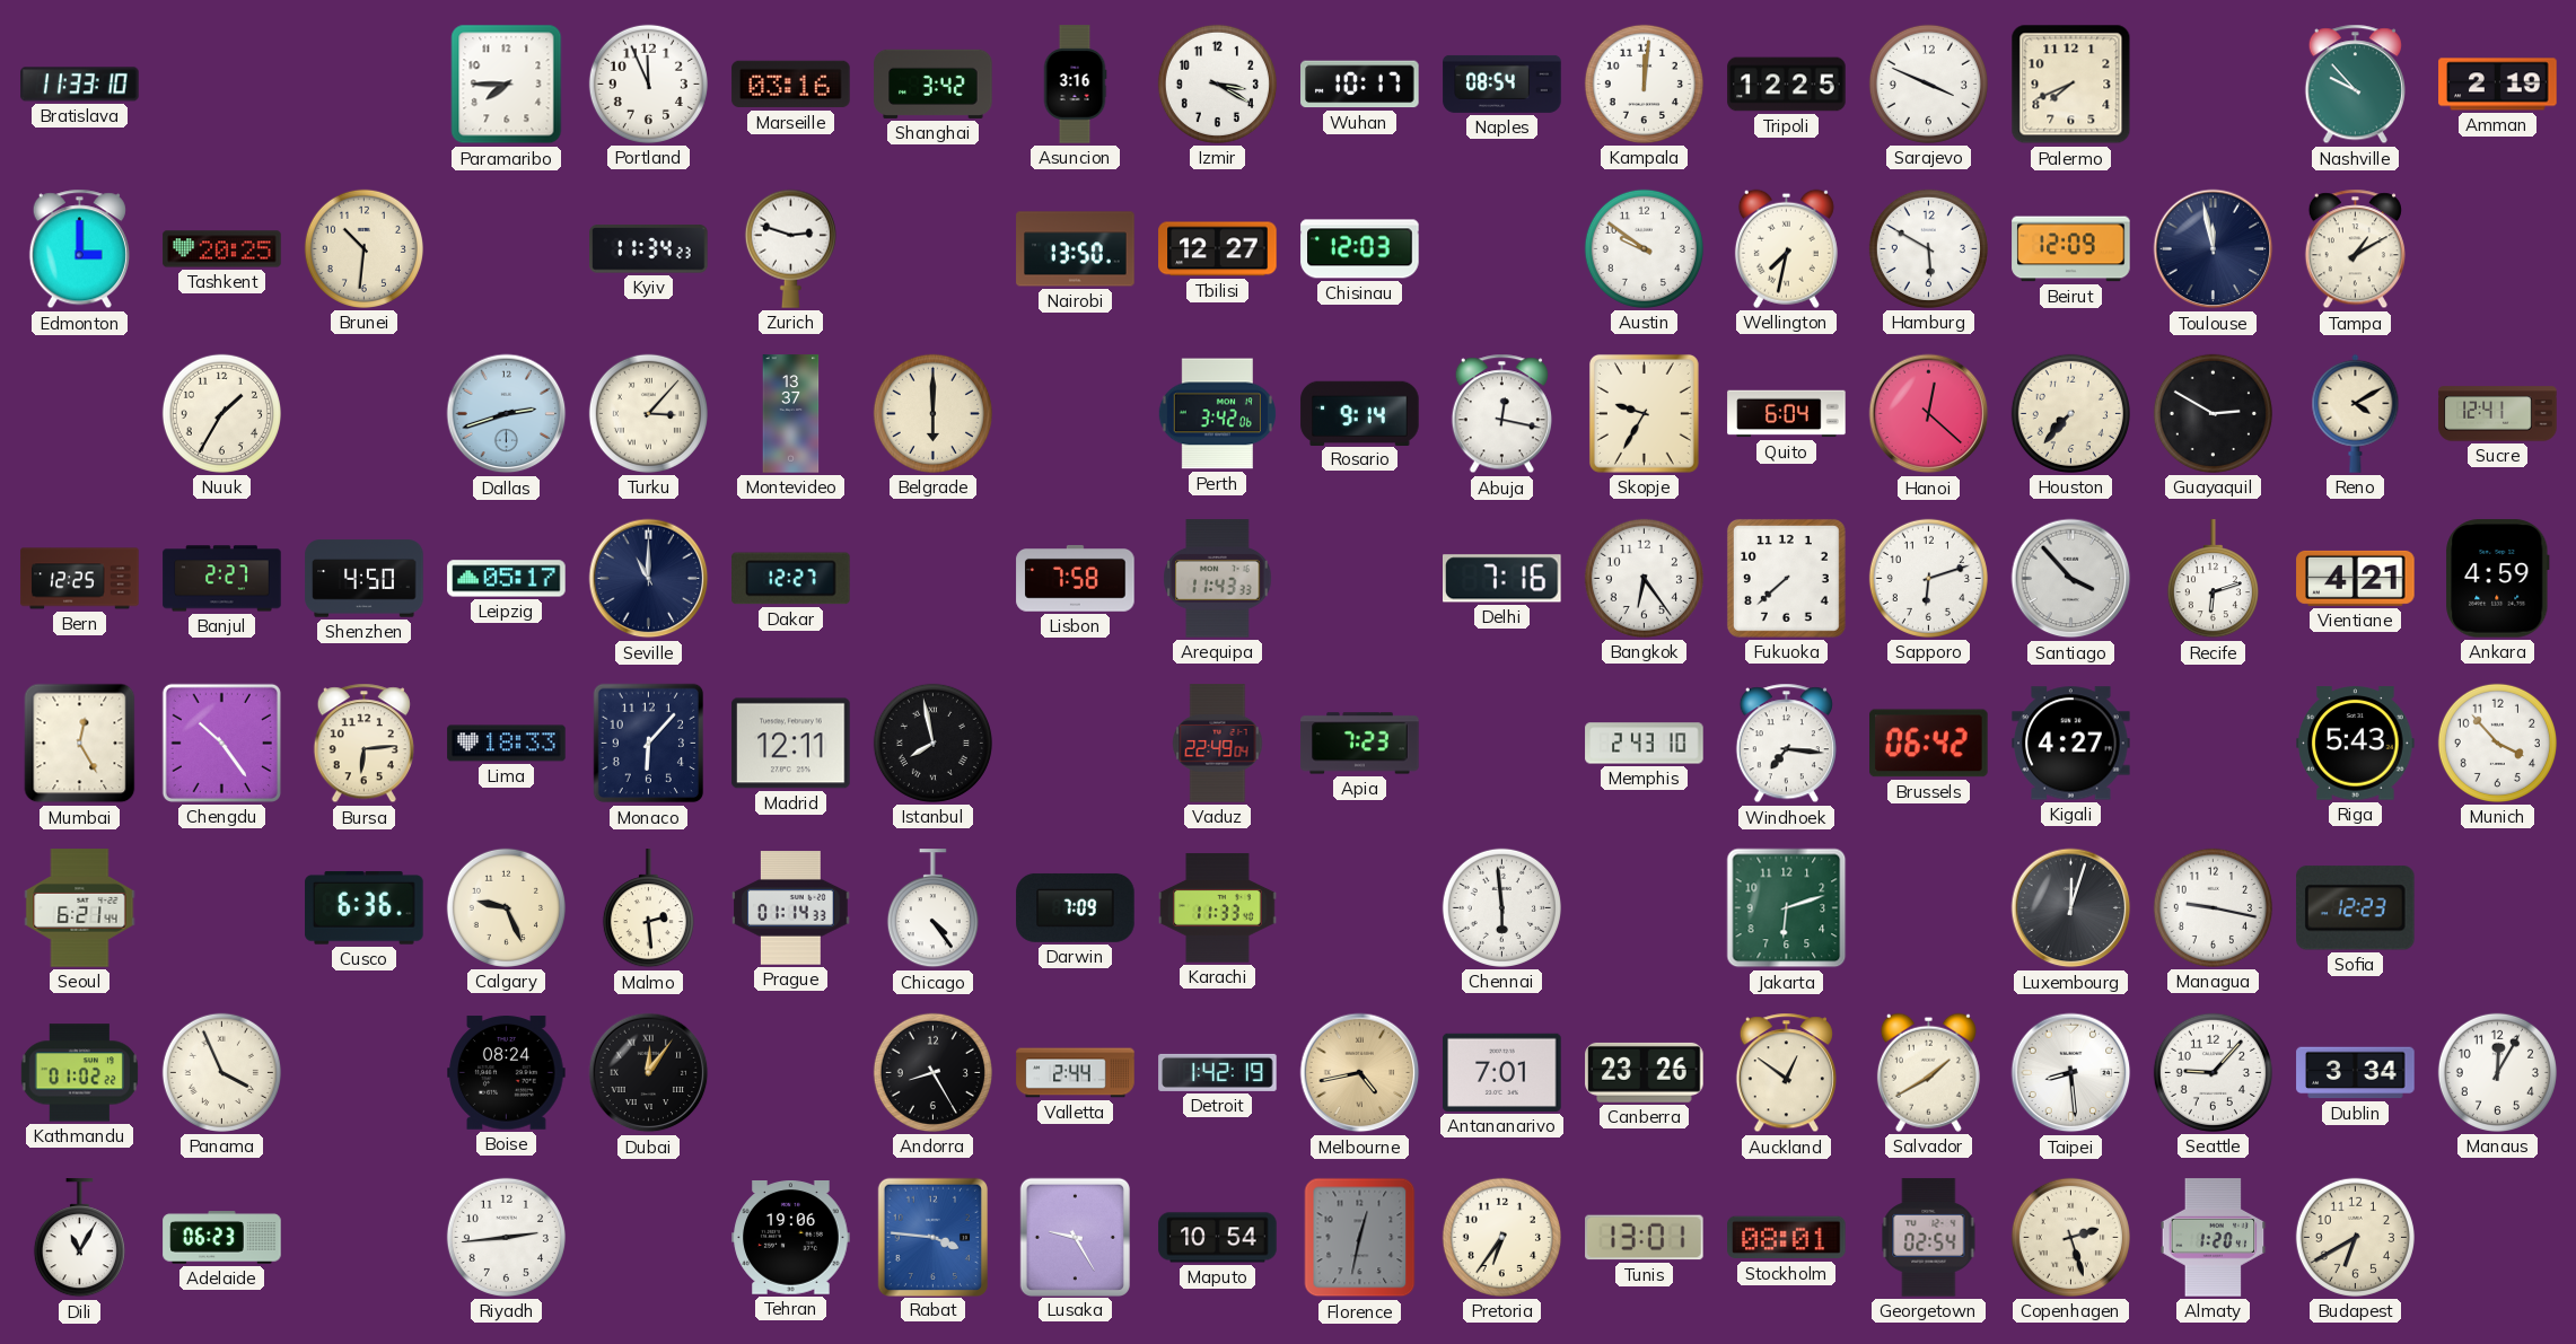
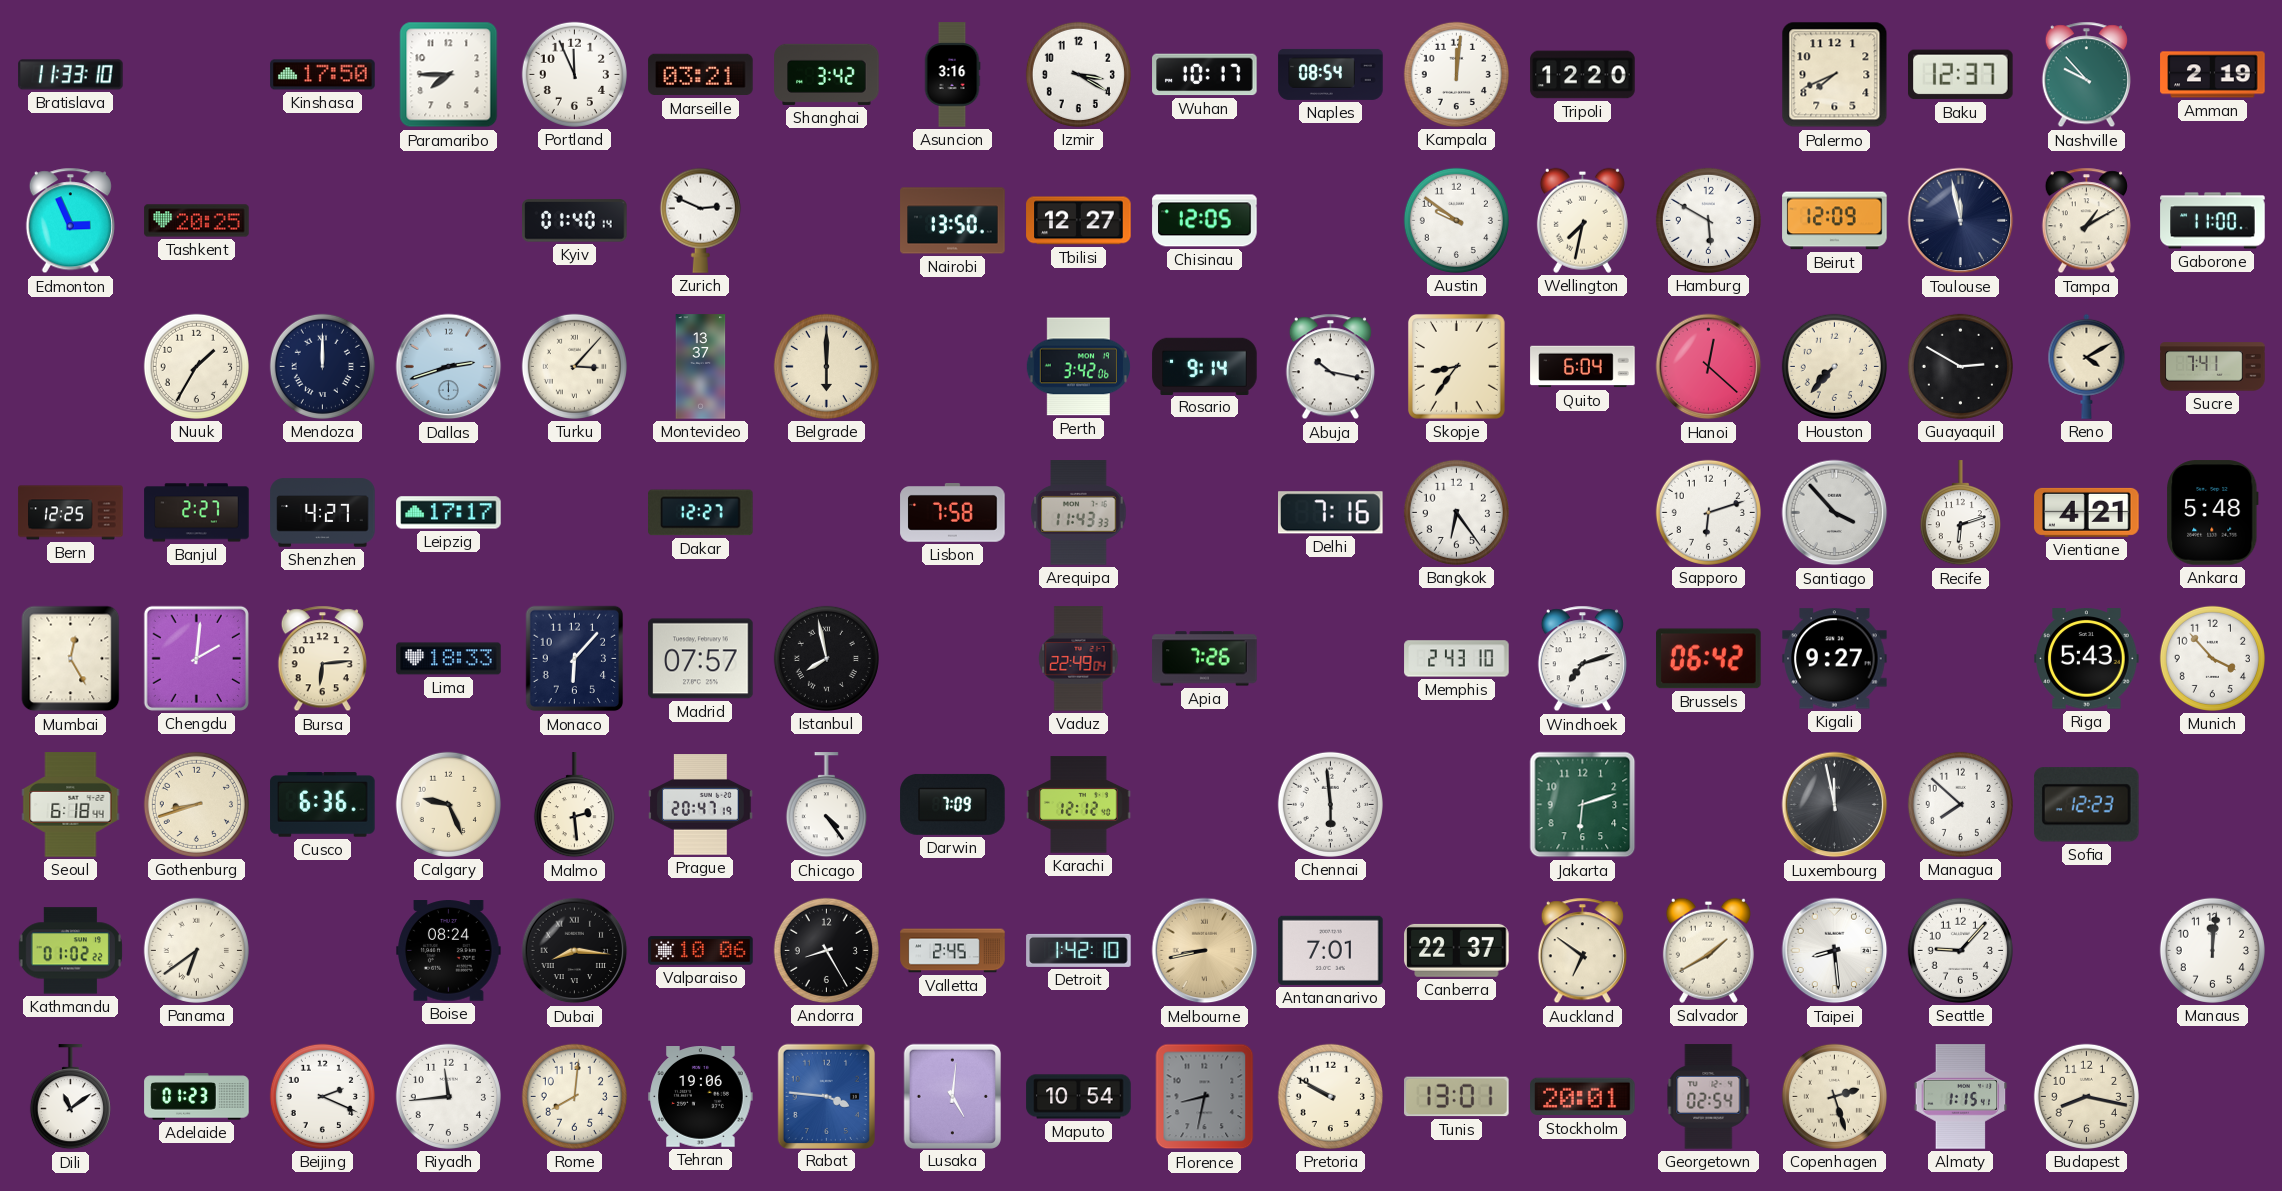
Kinshasa: none -> 17:50 (323, 75)
Marseille: 03:16 -> 03:21 (701, 75)
Tripoli: 12:25 -> 12:20 (1583, 75)
Sarajevo: 3:49 -> none (1928, 84)
Baku: none -> 12:37 (1961, 75)
Edmonton: 3:00 -> 2:56 (70, 221)
Brunei: 10:31 -> none (363, 248)
Kyiv: 11:34 -> 01:40 (575, 221)
Zurich: 2:48 -> 2:49 (700, 220)
Chisinau: 12:03 -> 12:05 (1205, 221)
Gaborone: none -> 11:00 (2213, 221)
Mendoza: none -> 12:00 (322, 366)
Abuja: 12:17 -> 10:17 (1330, 367)
Skopje: 9:35 -> 8:36 (1456, 366)
Sucre: 12:41 -> 7:41 (2213, 367)
Shenzhen: 4:50 -> 4:27 (323, 513)
Leipzig: 05:17 -> 17:17 (449, 513)
Seville: 11:00 -> none (649, 579)
Fukuoka: 7:38 -> none (1786, 578)
Ankara: 4:59 -> 5:48 (2213, 513)
Chengdu: 10:24 -> 2:01 (196, 658)
Madrid: 12:11 -> 07:57 (701, 659)
Apia: 7:23 -> 7:26 (1205, 659)
Windhoek: 7:16 -> 7:12 (1582, 659)
Kigali: 4:27 -> 9:27 (1835, 659)
Seoul: 6:21 -> 6:18 (71, 805)
Gothenburg: none -> 8:42 (196, 804)
Prague: 01:14 -> 20:47 (701, 805)
Karachi: 11:33 -> 12:12 (1079, 805)
Luxembourg: 12:03 -> 11:58 (1835, 805)
Managua: 9:17 -> 7:52 (1960, 804)
Panama: 3:56 -> 6:39 (196, 950)
Dubai: 12:06 -> 8:16 (575, 951)
Valparaiso: none -> 10:06 (701, 951)
Valletta: 2:44 -> 2:45 (953, 951)
Detroit: 1:42:19 -> 1:42:10 (1079, 950)
Melbourne: 4:43 -> 8:43 (1205, 951)
Canberra: 23:26 -> 22:37 (1457, 950)
Auckland: 12:51 -> 6:51 (1582, 951)
Dublin: 3:34 -> none (2356, 1073)
Manaus: 12:05 -> 12:01 (2212, 950)
Dili: 11:05 -> 11:09 (70, 1097)
Adelaide: 06:23 -> 01:23 (197, 1097)
Beijing: none -> 2:19 (322, 1096)
Riyadh: 2:44 -> 11:44 (448, 1096)
Rome: none -> 8:01 (574, 1096)
Lusaka: 9:25 -> 5:01 (952, 1096)
Florence: 12:32 -> 8:32 (1205, 1097)
Pretoria: 6:36 -> 9:50 (1330, 1096)
Stockholm: 08:01 -> 20:01 (1583, 1097)
Almaty: 1:20 -> 1:15 (1961, 1097)
Budapest: 6:40 -> 8:17 (2086, 1096)
